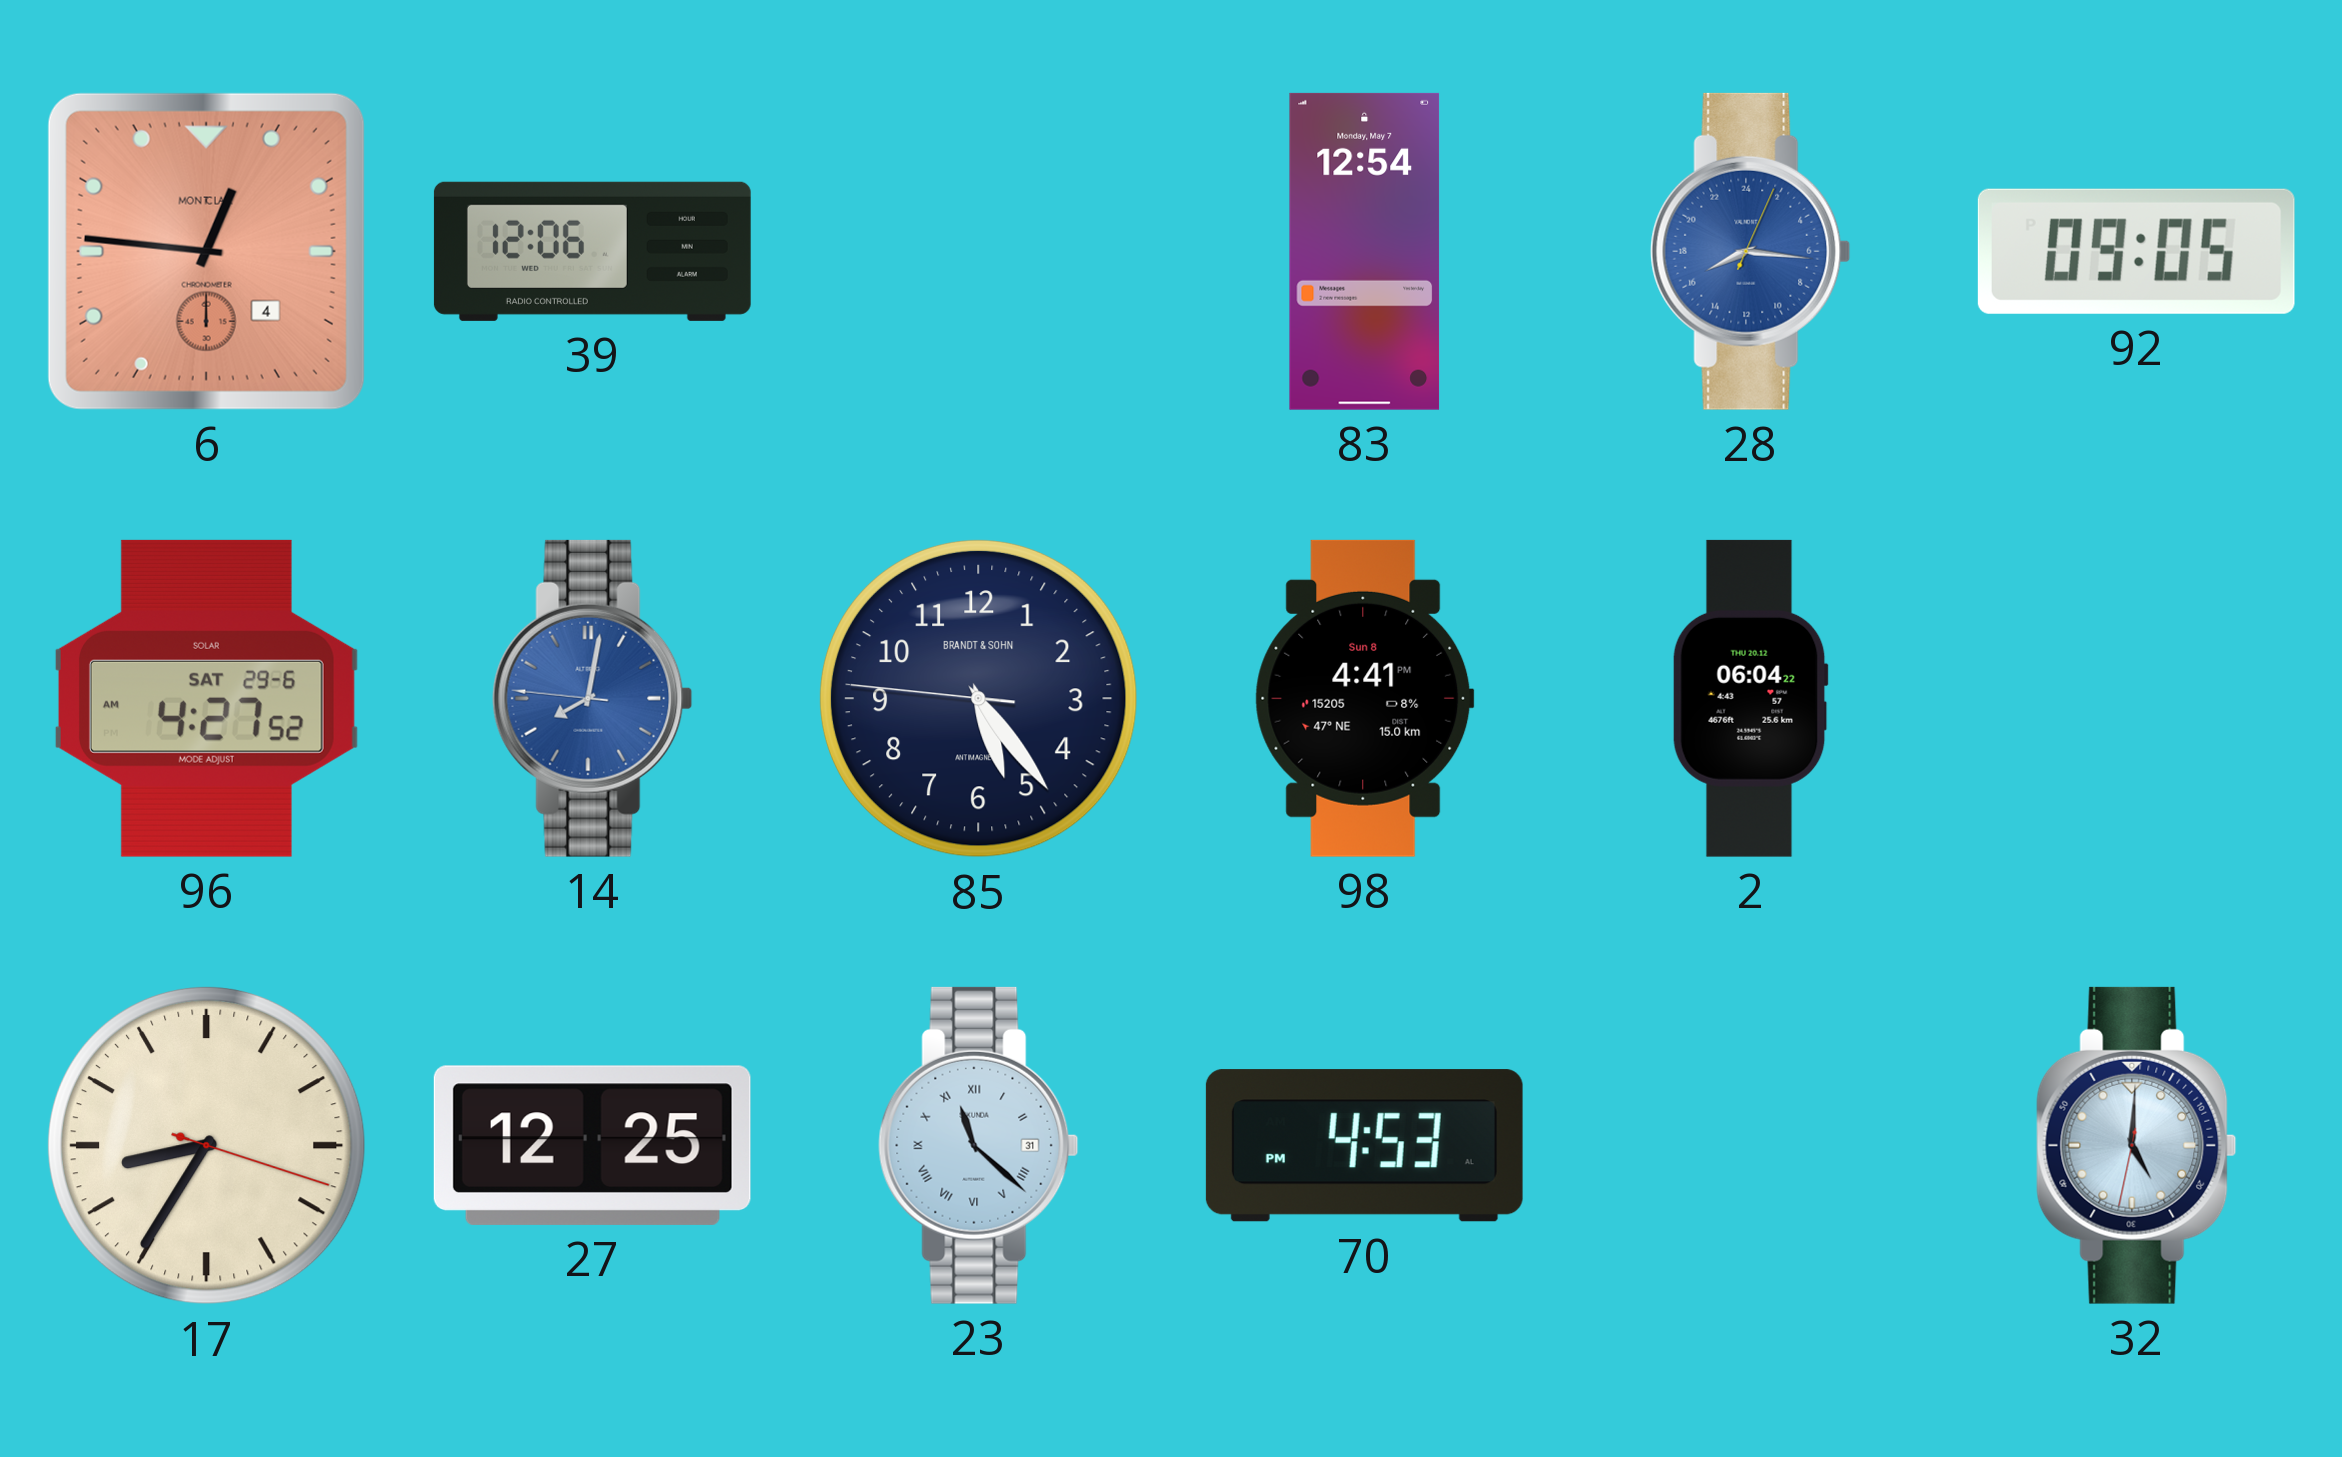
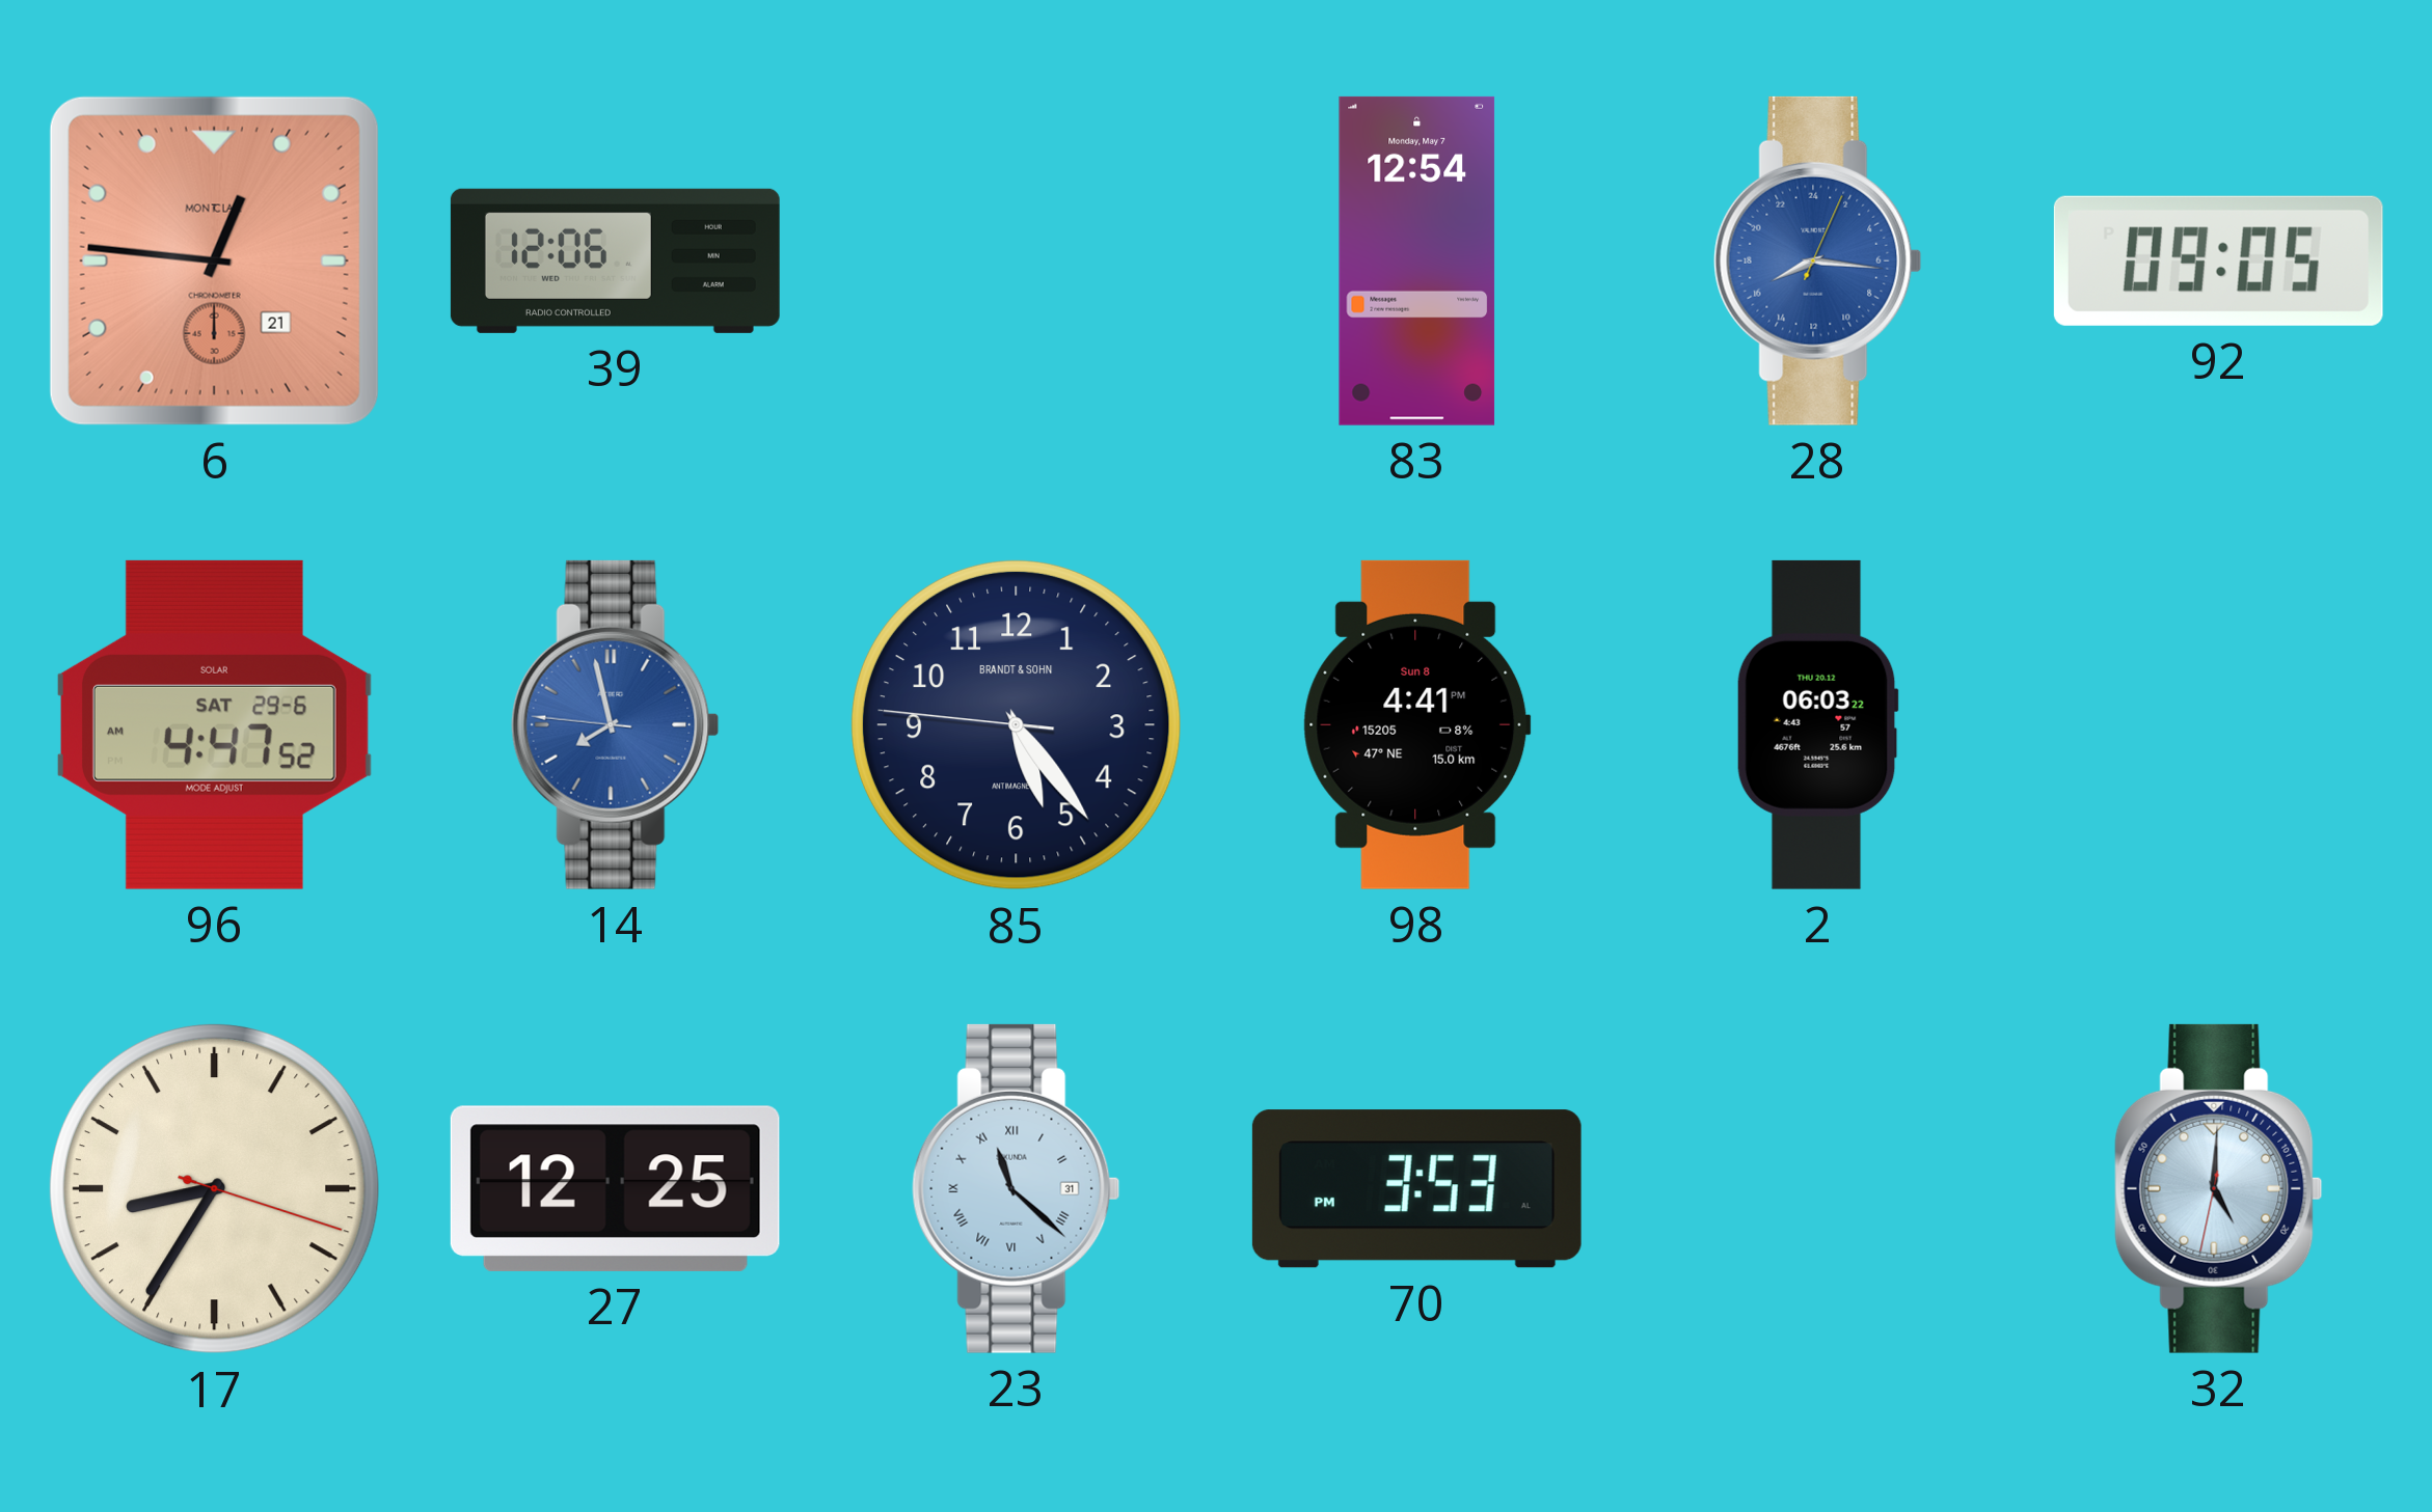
6 date: 4 -> 21 (214, 260)
96: 4:27 -> 4:47 (214, 724)
14: 8:01 -> 7:57 (616, 724)
2: 06:04 -> 06:03 (1817, 724)
70: 4:53 -> 3:53 (1416, 1189)
